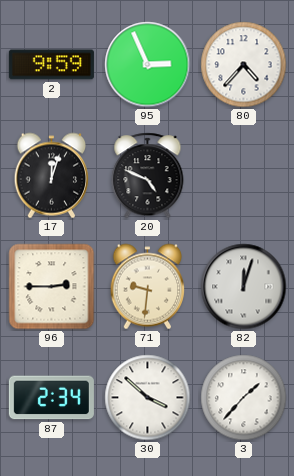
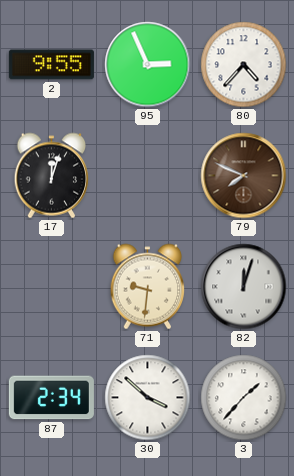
2: 9:59 -> 9:55 (51, 65)
20: 4:49 -> none (148, 176)
79: none -> 7:49 (244, 176)
96: 2:45 -> none (52, 287)
